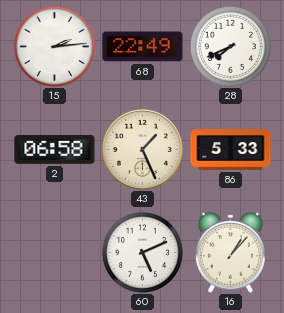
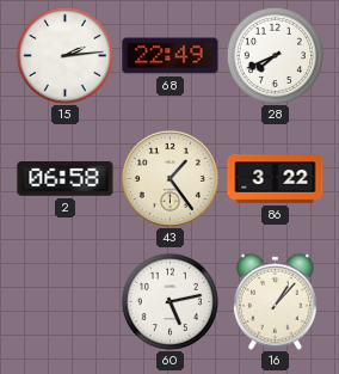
43: 1:26 -> 1:24 (169, 178)
86: 5:33 -> 3:22 (276, 179)
60: 5:11 -> 5:13 (169, 301)
